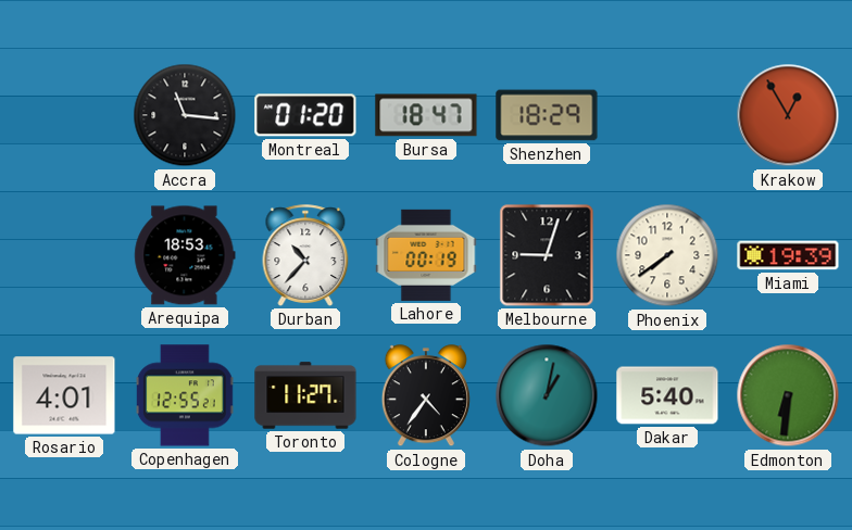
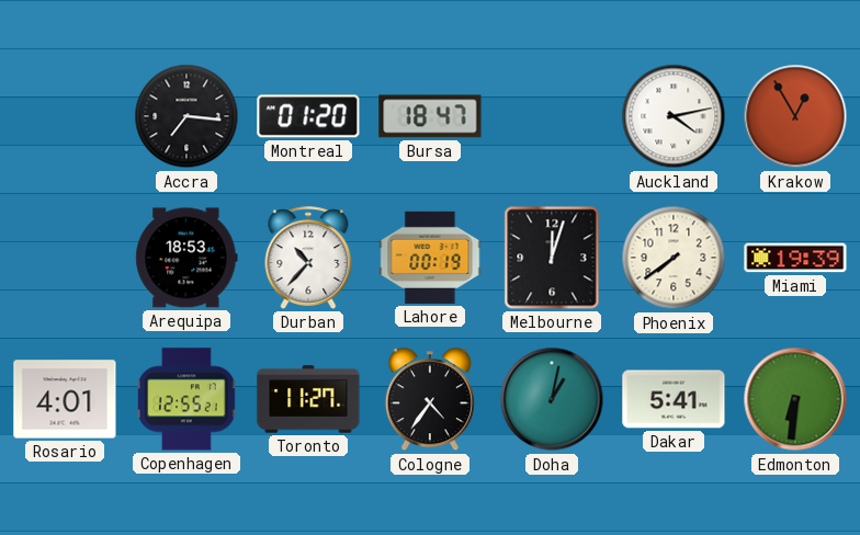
Accra: 11:16 -> 7:16 (186, 116)
Shenzhen: 18:29 -> none (547, 115)
Auckland: none -> 4:13 (674, 116)
Melbourne: 9:03 -> 12:03 (552, 258)
Dakar: 5:40 -> 5:41 (674, 399)
